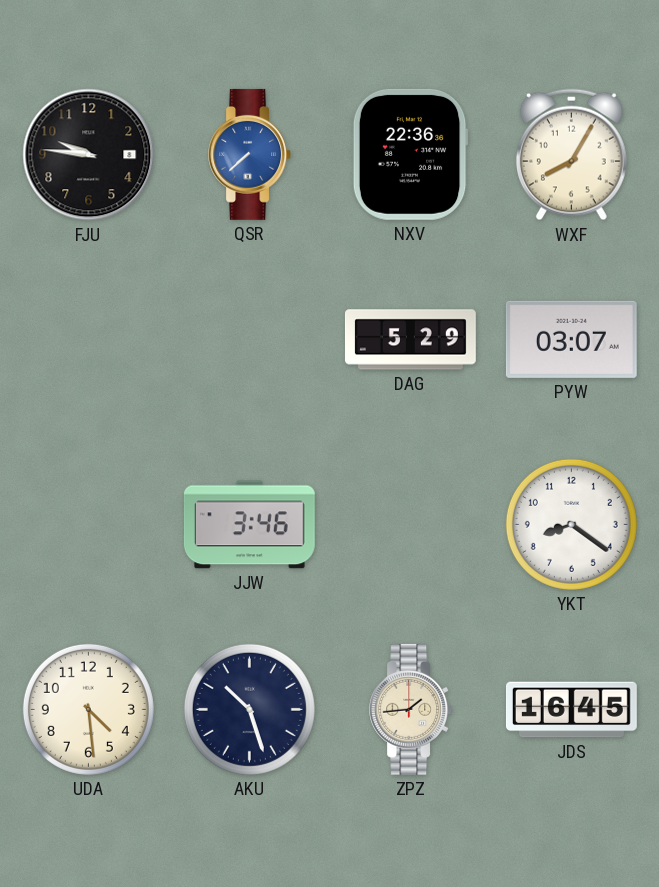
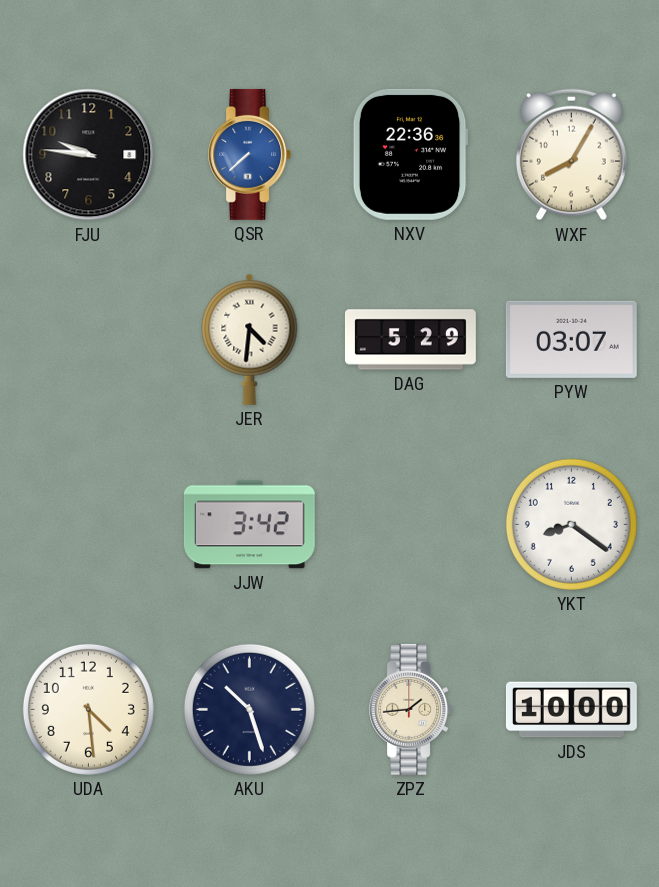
JER: none -> 4:31 (250, 339)
JJW: 3:46 -> 3:42 (249, 525)
JDS: 16:45 -> 10:00 (571, 710)
